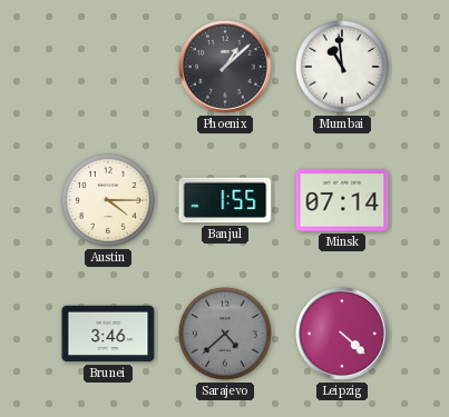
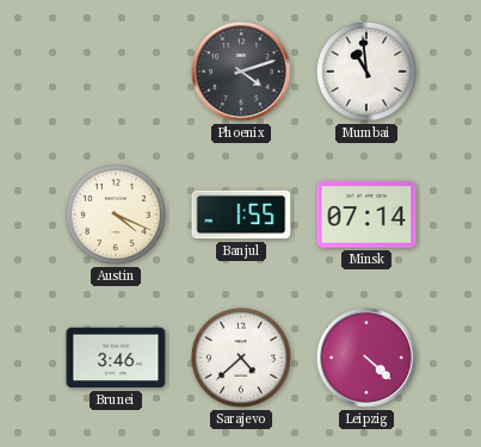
Phoenix: 1:08 -> 4:12 (242, 73)
Austin: 4:15 -> 4:19 (116, 215)
Sarajevo dial: grey -> white (241, 358)
